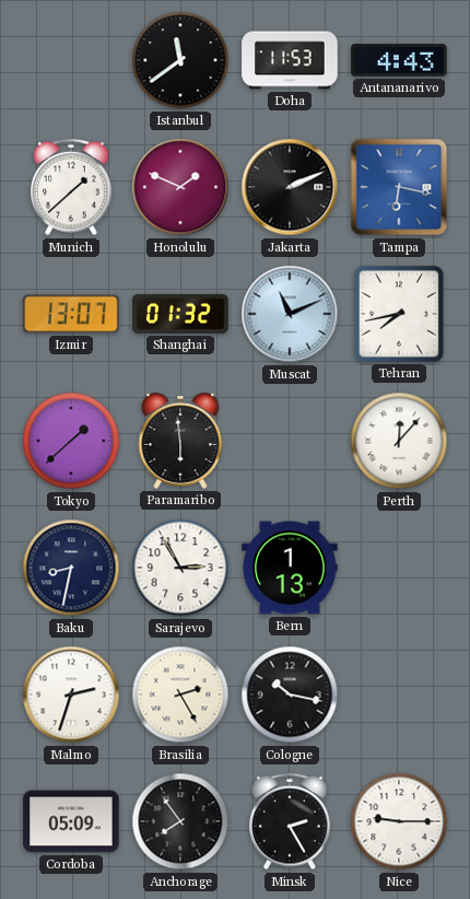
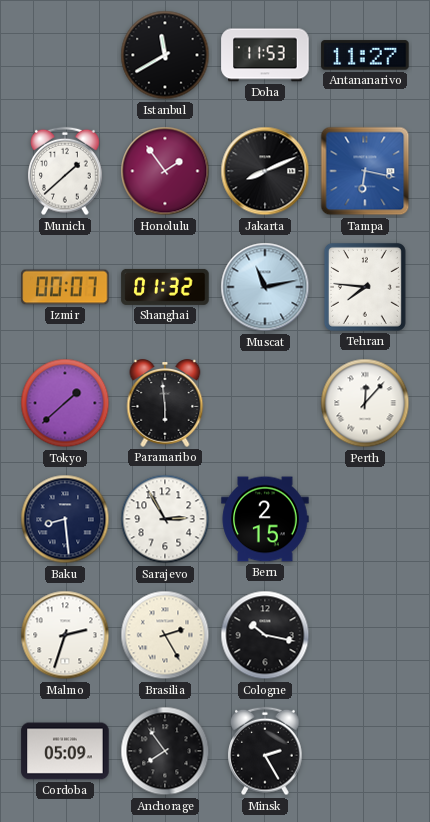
Istanbul: 11:39 -> 11:40 (165, 55)
Antananarivo: 4:43 -> 11:27 (365, 55)
Honolulu: 1:49 -> 1:54 (165, 171)
Jakarta: 2:11 -> 8:11 (265, 171)
Izmir: 13:07 -> 00:07 (65, 287)
Muscat: 11:11 -> 11:13 (265, 287)
Tehran: 7:43 -> 7:46 (365, 287)
Baku: 8:32 -> 8:29 (65, 519)
Bern: 1:13 -> 2:15 (265, 519)
Nice: 9:15 -> none (399, 821)
